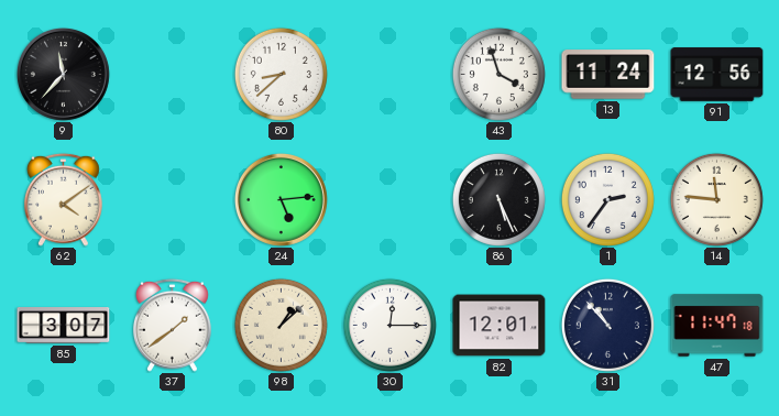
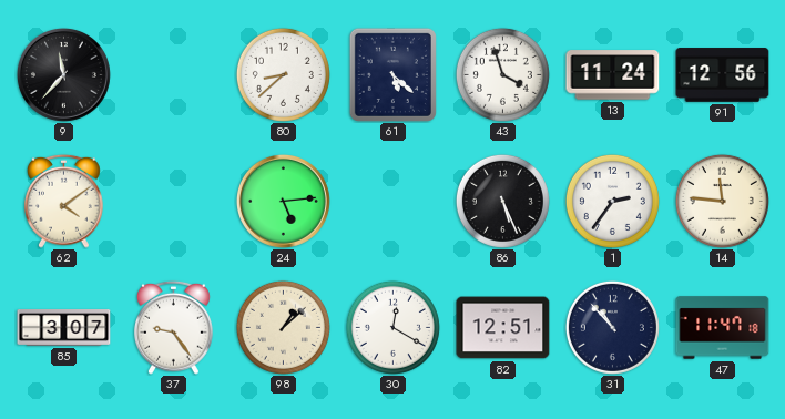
61: none -> 5:22 (392, 74)
37: 1:39 -> 9:24 (174, 327)
30: 12:15 -> 12:20 (392, 327)
82: 12:01 -> 12:51 (503, 328)
